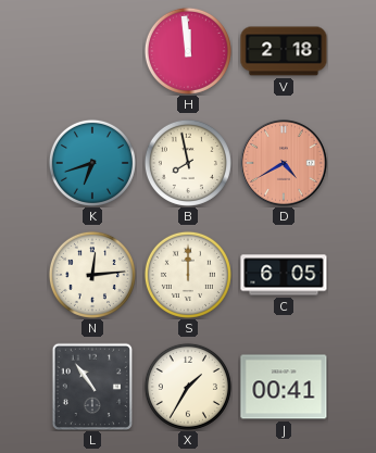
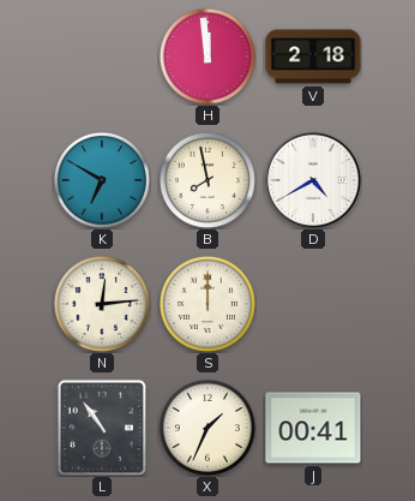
K: 6:42 -> 6:50 (102, 180)
D dial: salmon -> white (314, 181)
C: 6:05 -> none (284, 275)
X: 1:35 -> 1:34 (207, 428)
